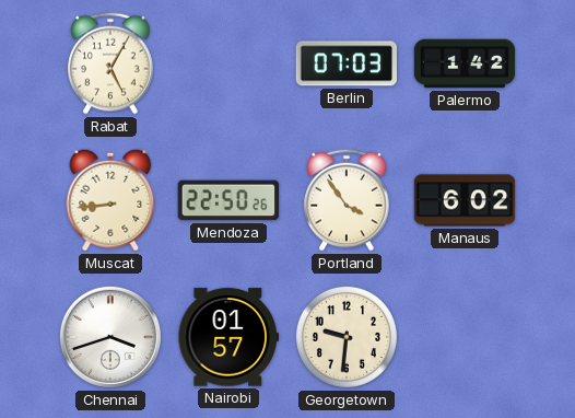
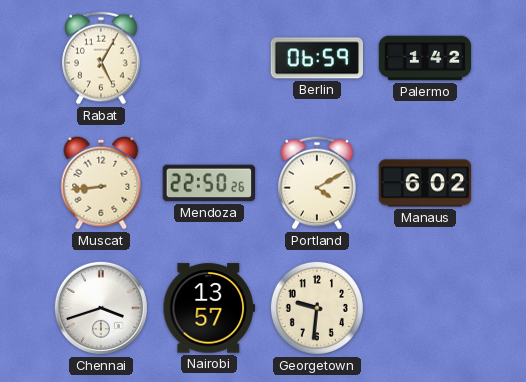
Berlin: 07:03 -> 06:59 (316, 58)
Portland: 3:54 -> 4:10 (317, 183)
Nairobi: 01:57 -> 13:57 (208, 308)
